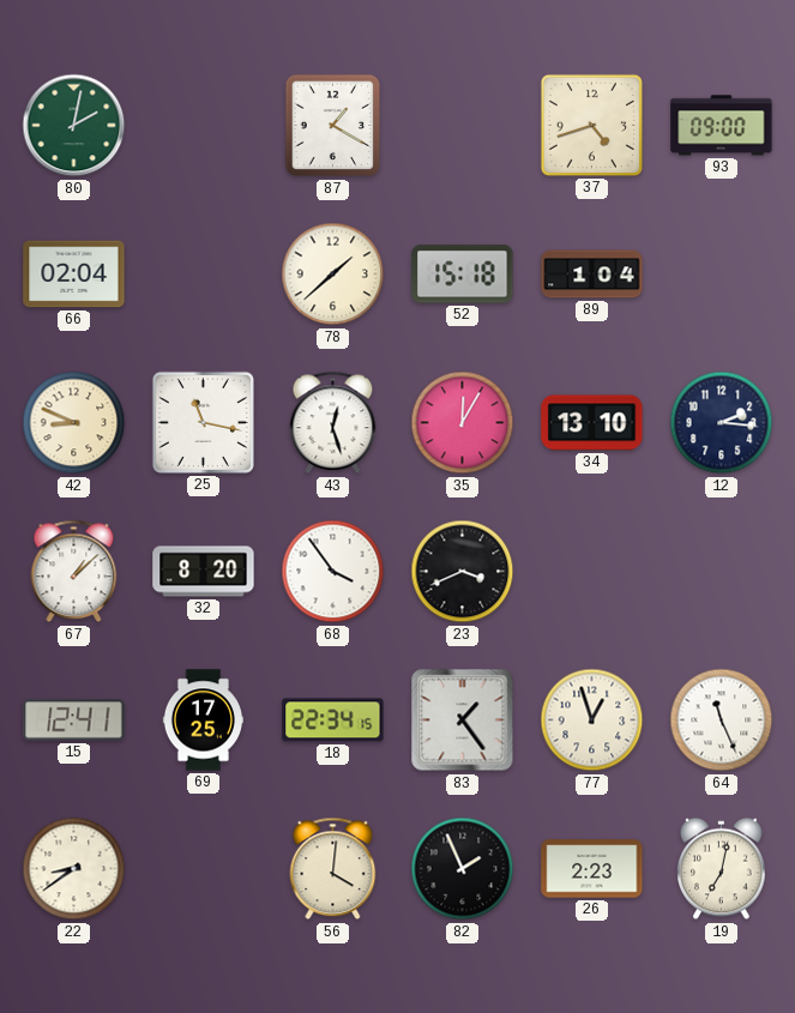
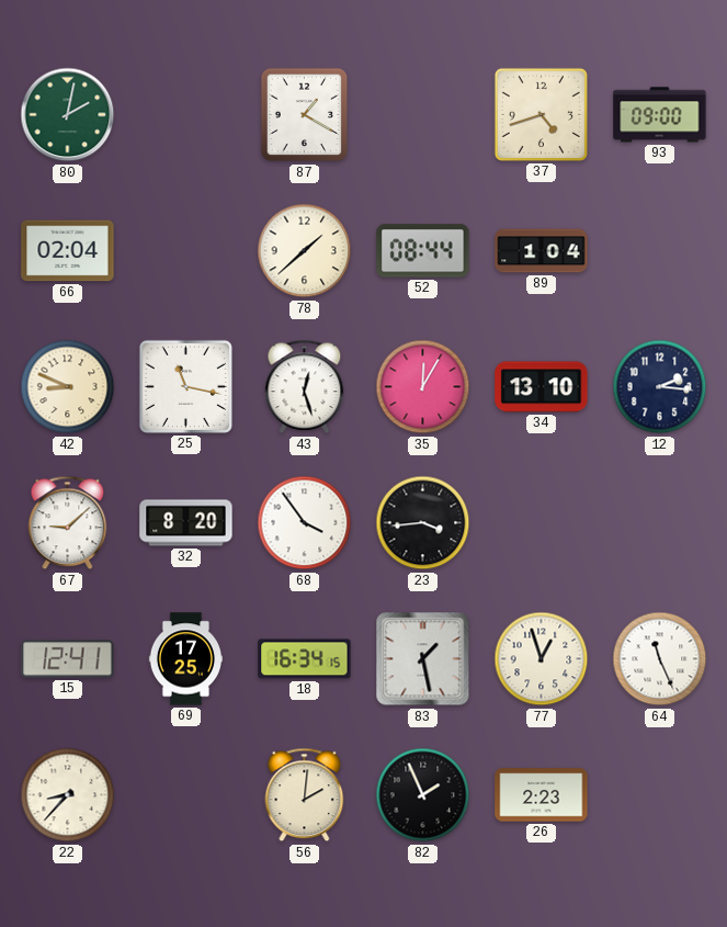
52: 15:18 -> 08:44 (423, 251)
67: 1:08 -> 9:08 (68, 523)
23: 3:41 -> 3:44 (423, 523)
18: 22:34 -> 16:34 (305, 659)
83: 1:24 -> 1:28 (423, 659)
22: 8:39 -> 8:37 (68, 795)
56: 4:01 -> 2:01 (305, 795)
19: 7:02 -> none (722, 869)
